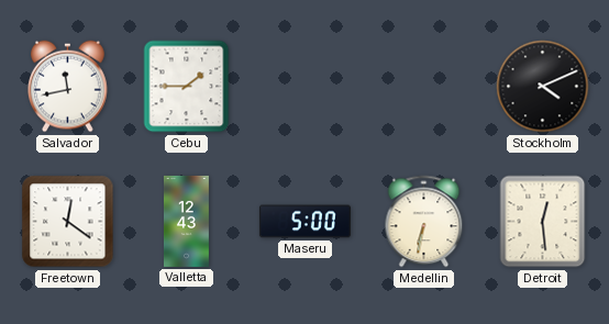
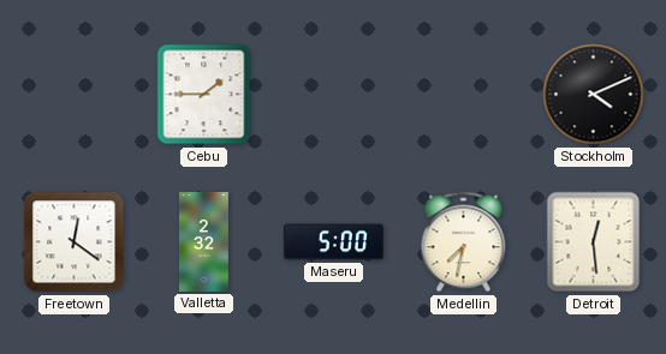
Salvador: 11:43 -> none (68, 87)
Valletta: 12:43 -> 2:32 (203, 241)
Medellin: 6:32 -> 7:32 (464, 242)
